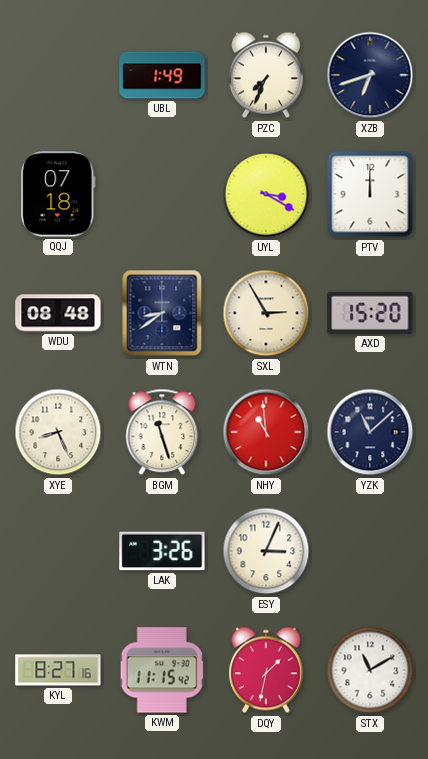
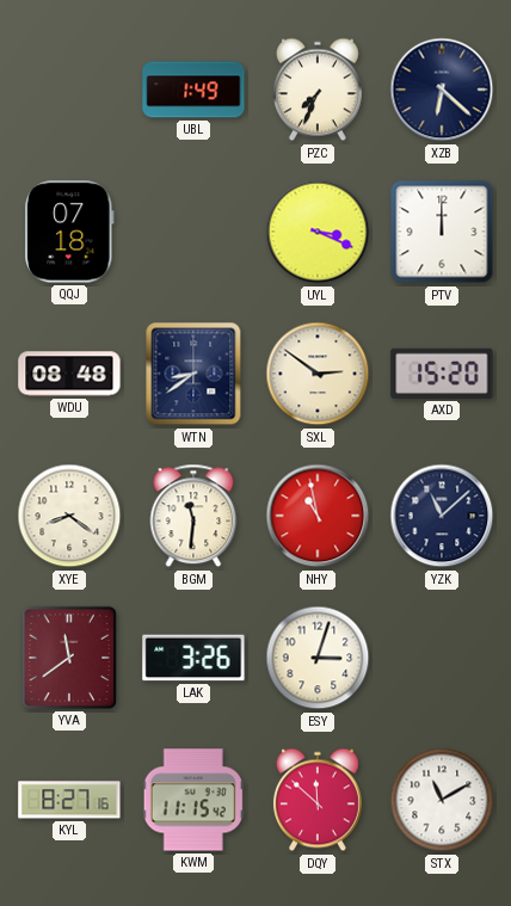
XZB: 6:42 -> 6:22 (442, 90)
UYL: 3:20 -> 3:19 (318, 232)
SXL: 2:55 -> 2:51 (318, 374)
XYE: 8:26 -> 8:21 (69, 516)
BGM: 11:27 -> 11:31 (193, 516)
NHY: 10:59 -> 10:58 (318, 516)
YVA: none -> 11:39 (69, 658)
ESY: 3:04 -> 3:03 (318, 658)
DQY: 1:32 -> 11:52 (318, 800)
